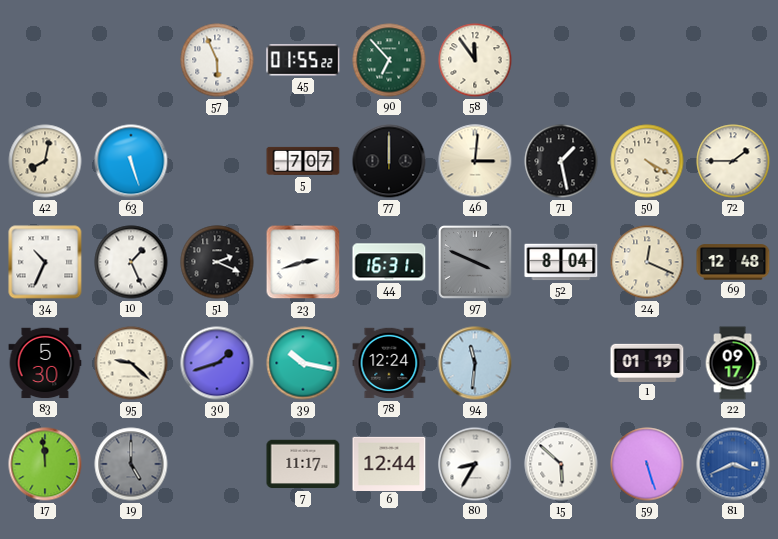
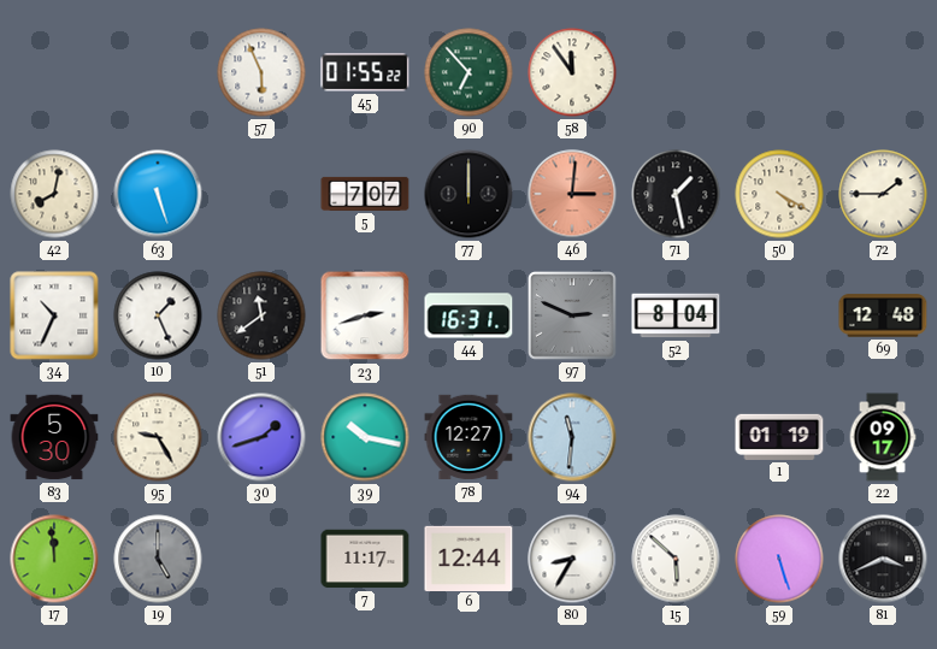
46 dial: cream -> salmon (572, 194)
51: 2:19 -> 11:39 (261, 315)
97: 3:49 -> 2:49 (572, 315)
24: 12:19 -> none (647, 262)
95: 9:22 -> 9:25 (158, 437)
78: 12:24 -> 12:27 (469, 437)
81 dial: blue -> black (883, 559)
